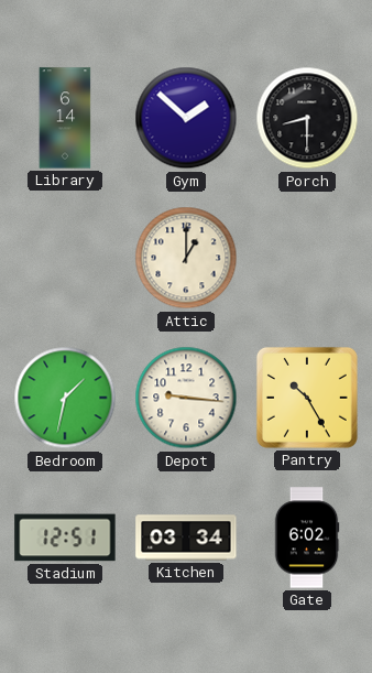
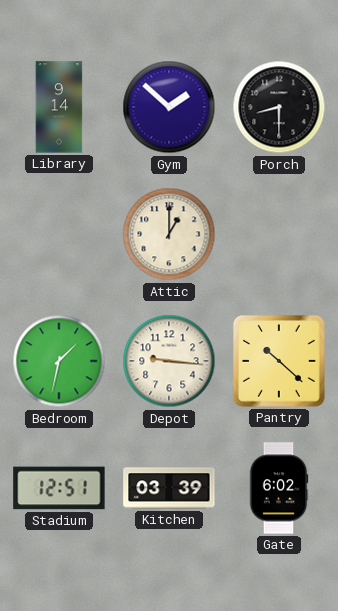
Library: 6:14 -> 9:14 (59, 107)
Pantry: 10:25 -> 10:22 (279, 361)
Kitchen: 03:34 -> 03:39 (169, 488)
